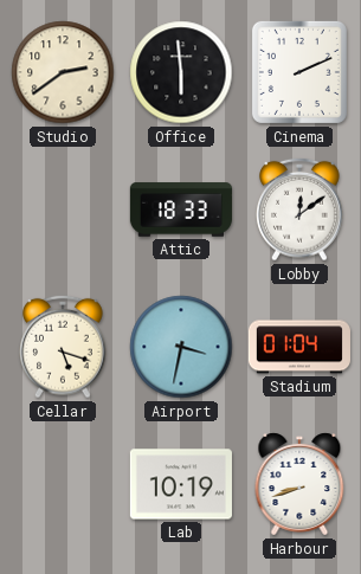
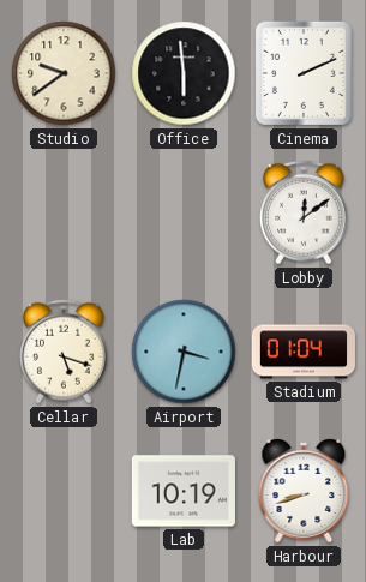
Studio: 2:39 -> 9:39 (64, 73)
Attic: 18:33 -> none (181, 209)
